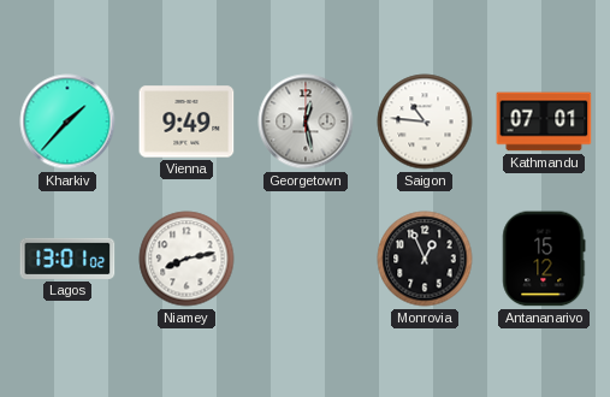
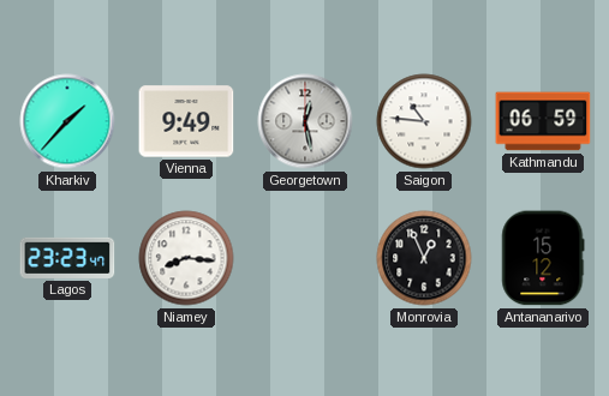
Kathmandu: 07:01 -> 06:59 (543, 121)
Lagos: 13:01 -> 23:23 (67, 258)
Niamey: 8:13 -> 8:16 (186, 258)
